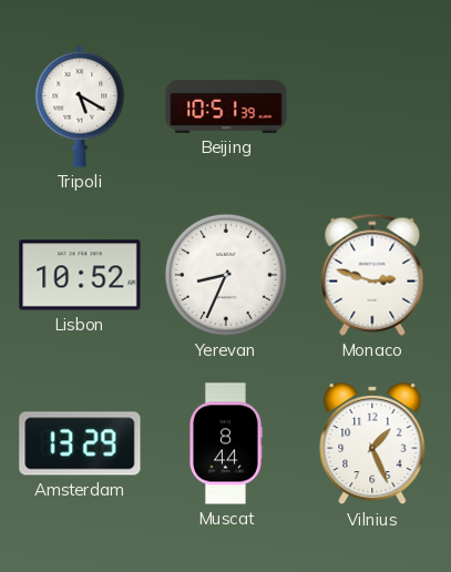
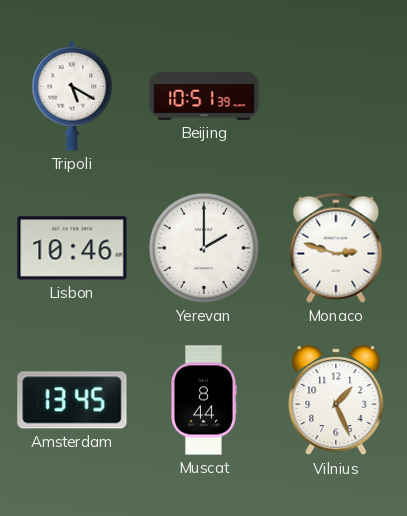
Lisbon: 10:52 -> 10:46 (72, 248)
Yerevan: 8:34 -> 2:00 (204, 248)
Amsterdam: 13:29 -> 13:45 (72, 400)
